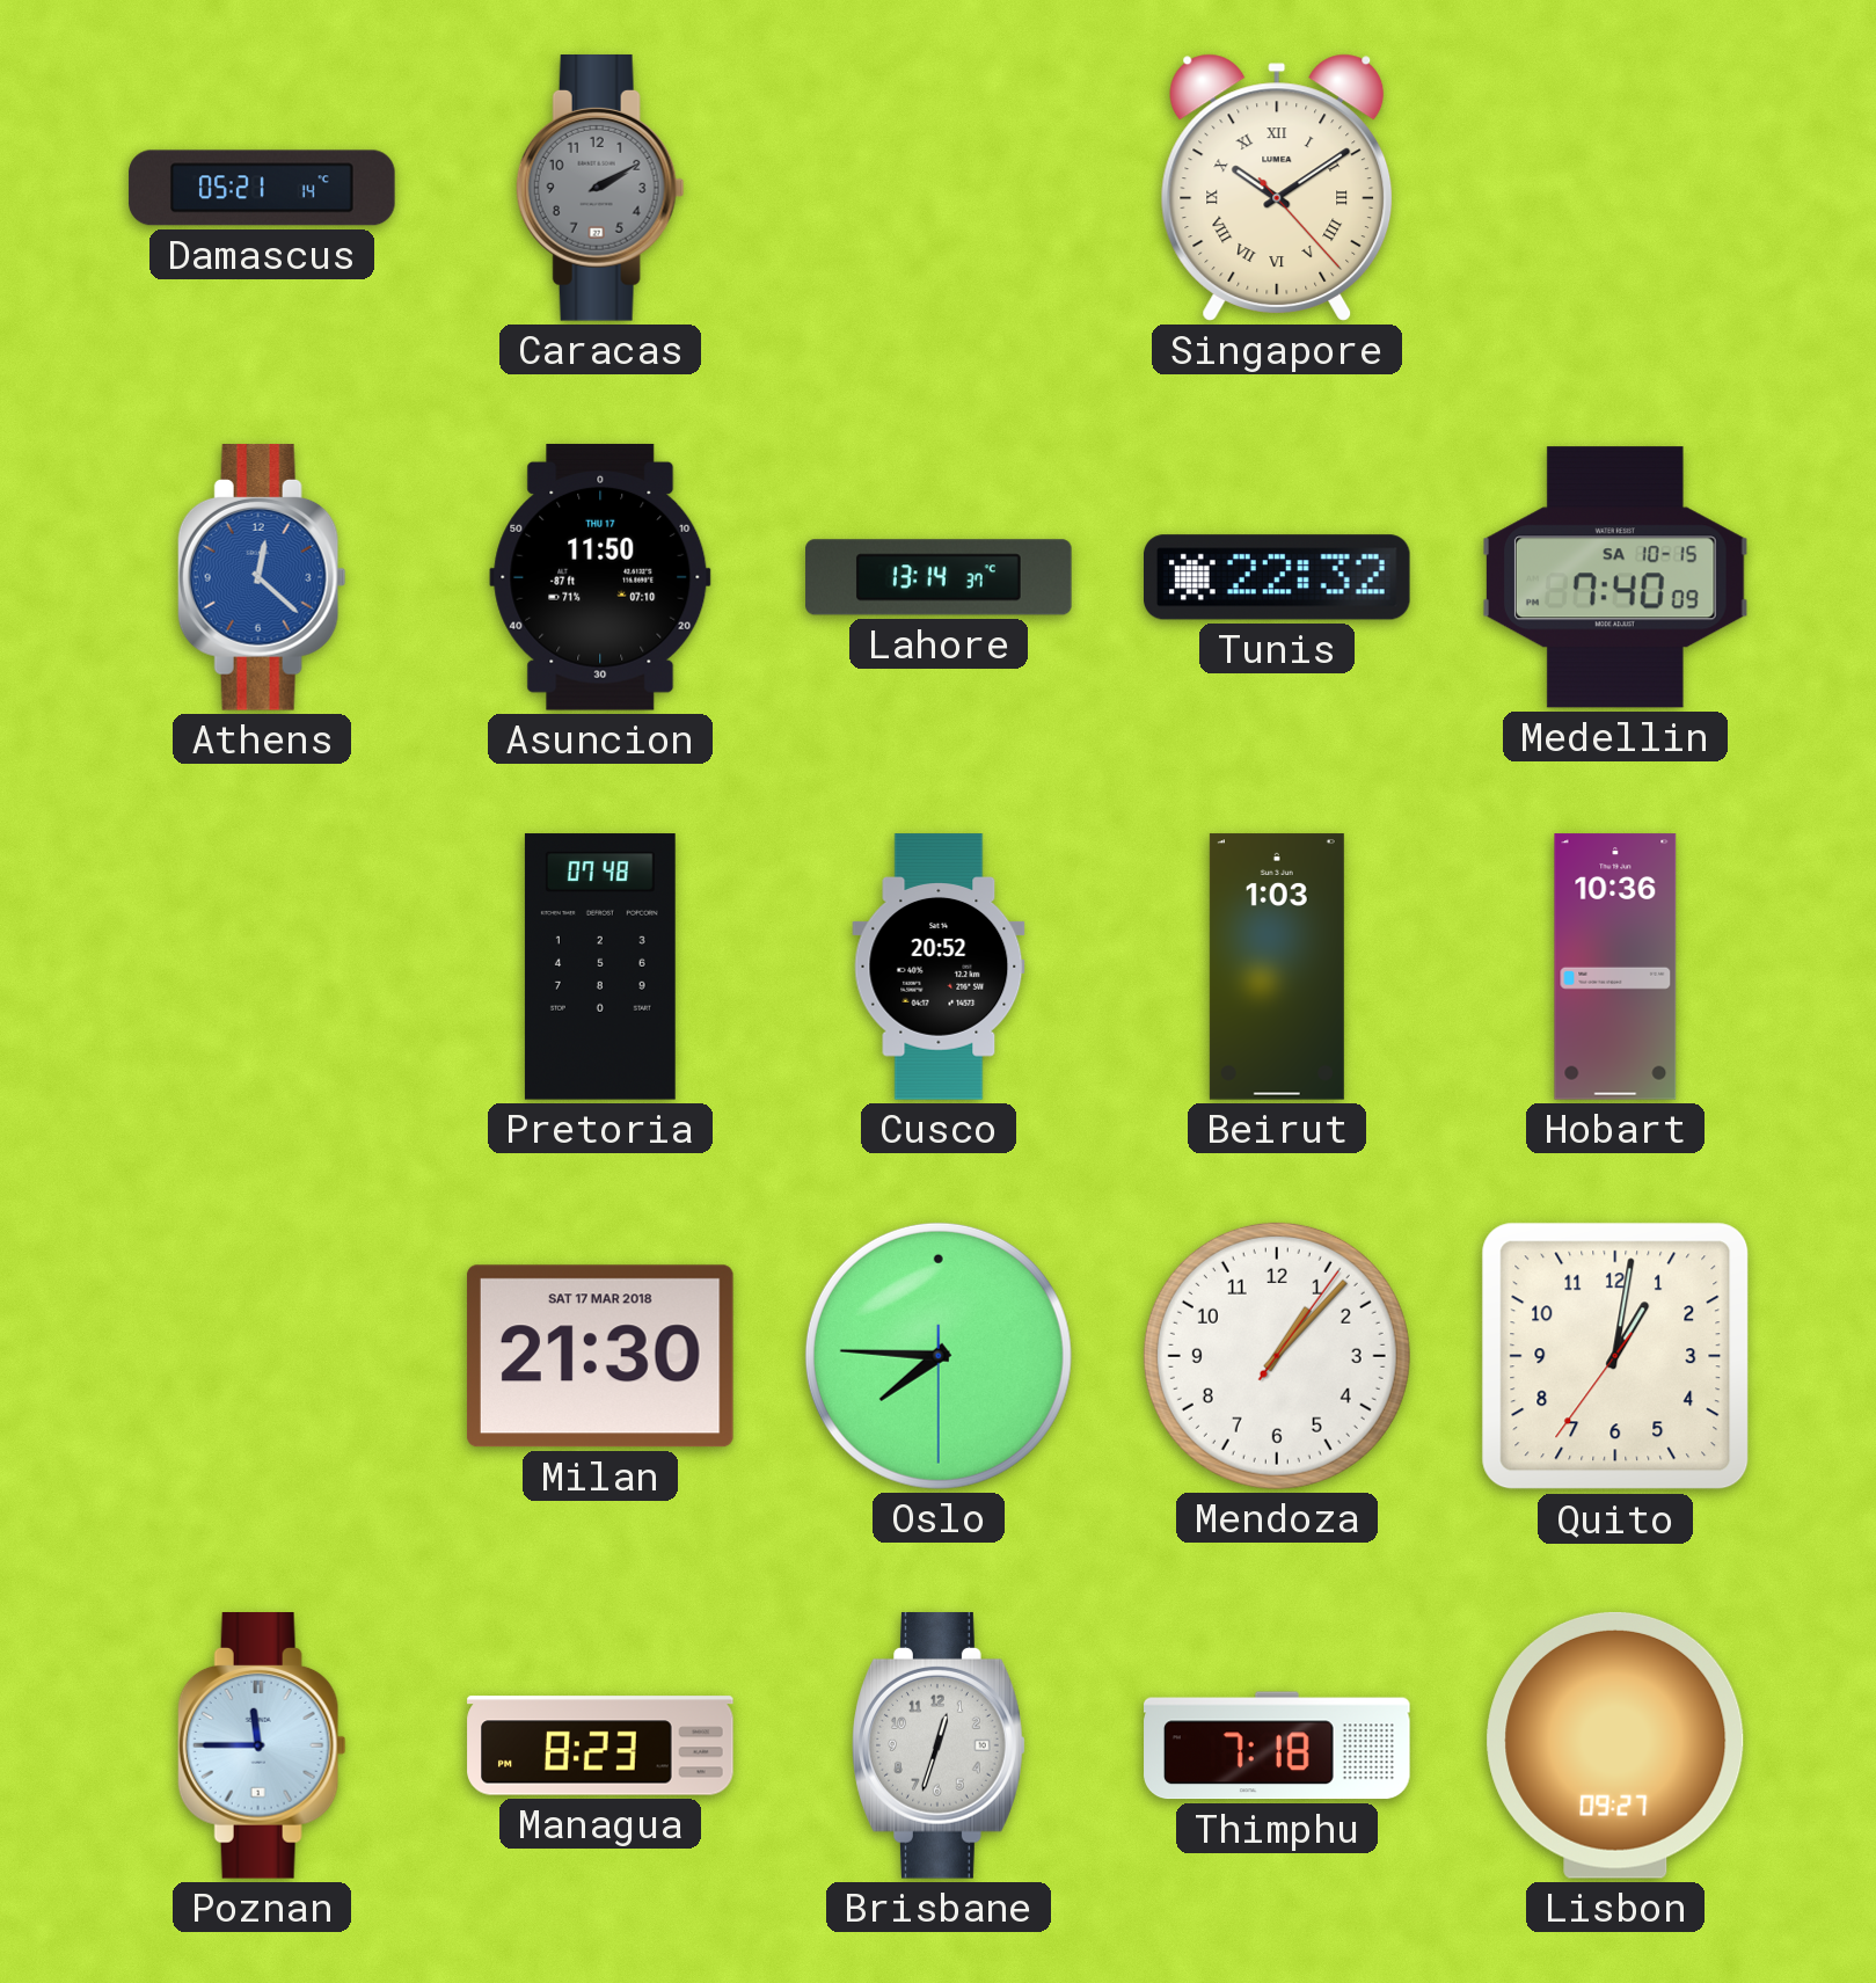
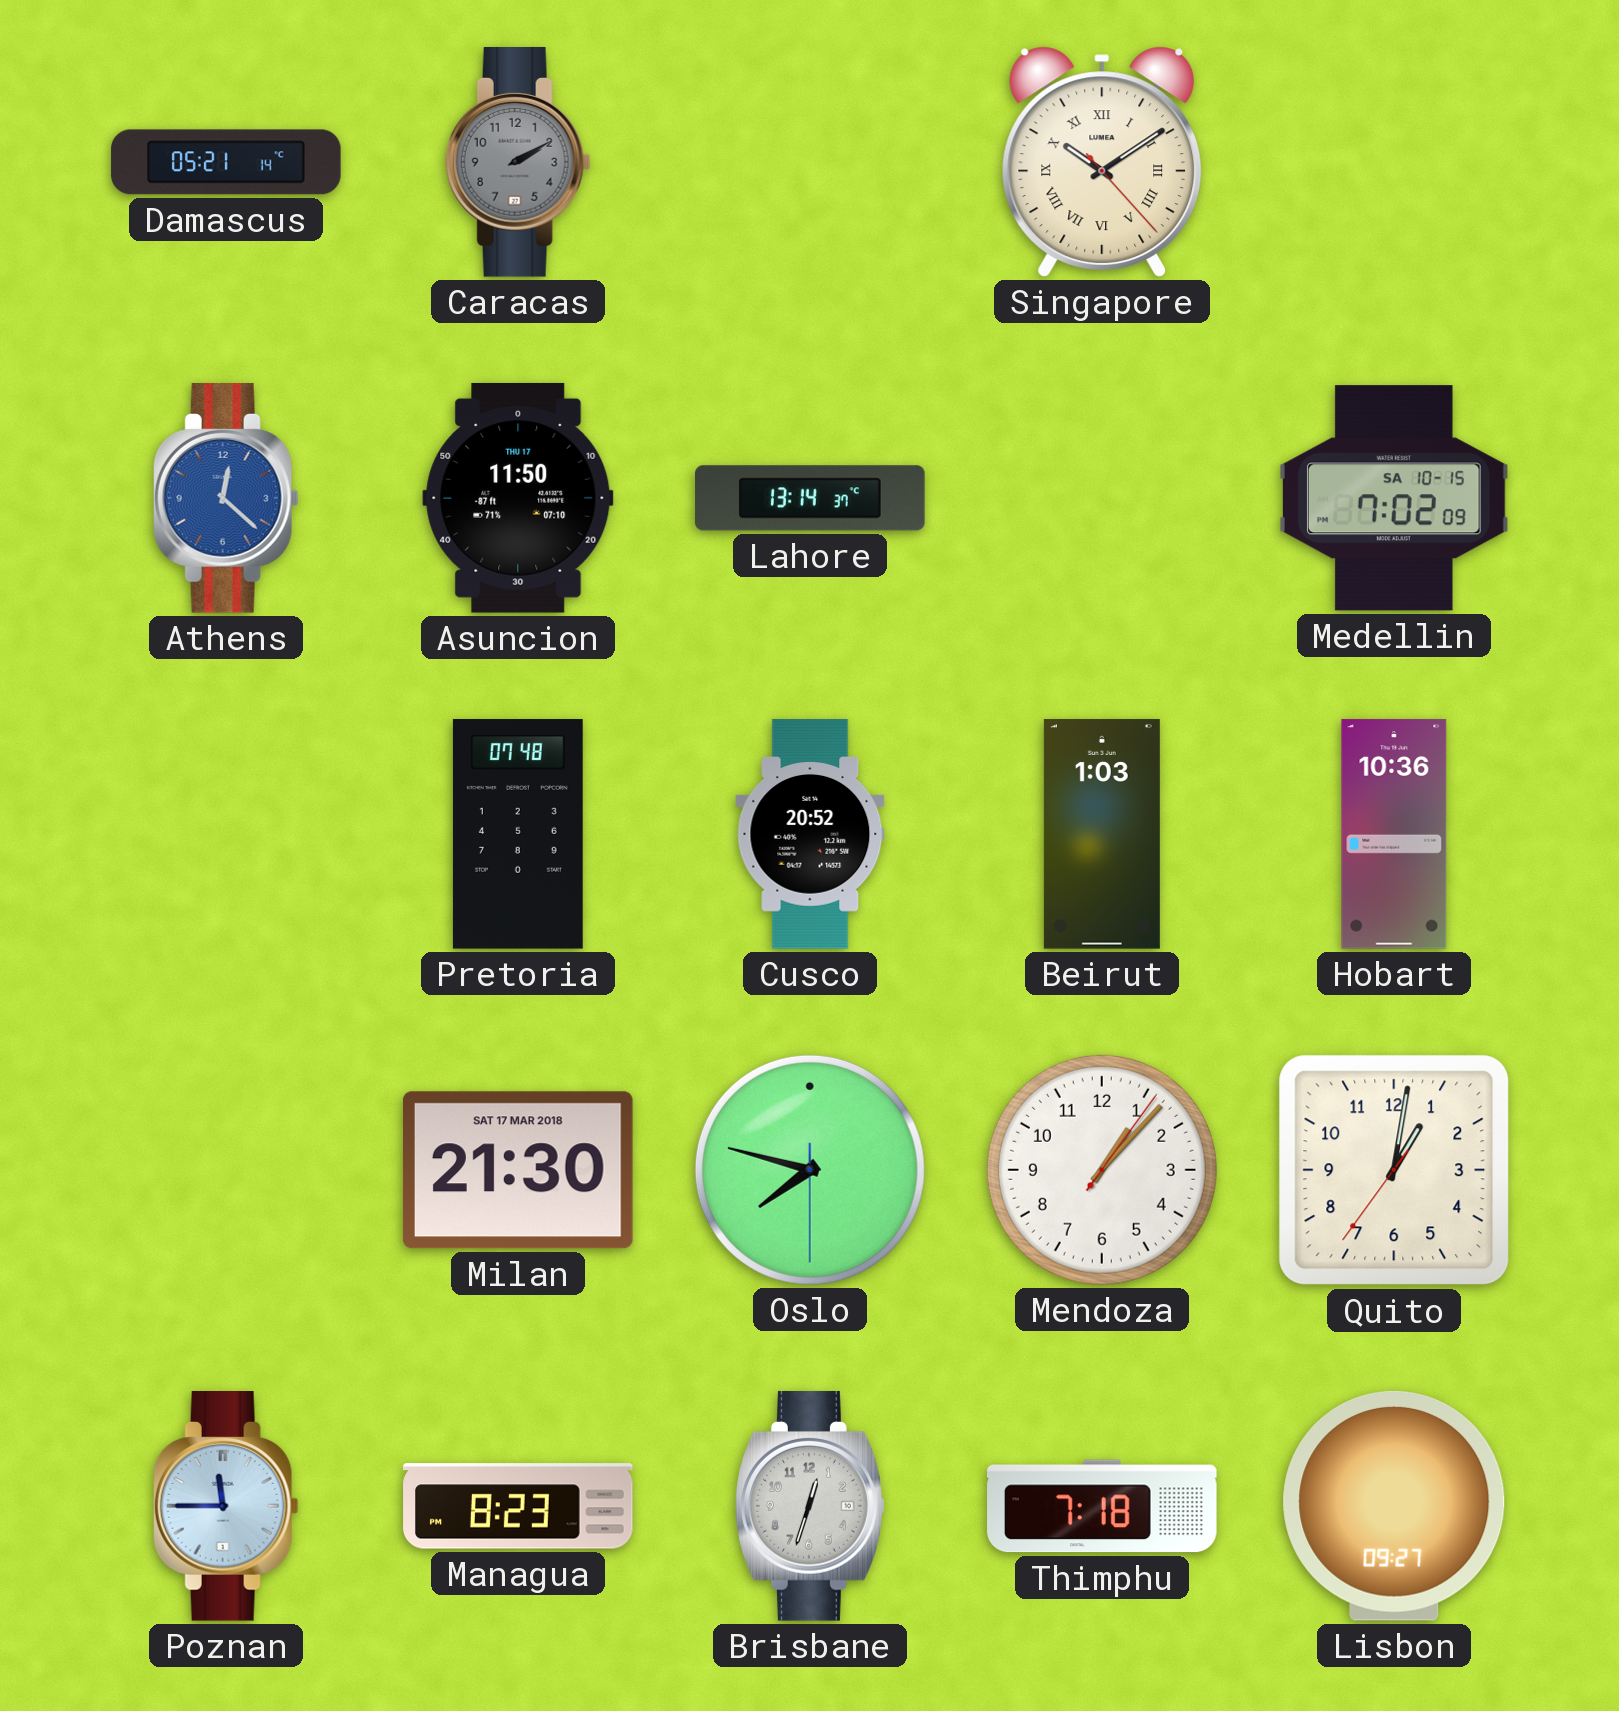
Tunis: 22:32 -> none (1278, 577)
Medellin: 7:40 -> 7:02 (1394, 498)
Oslo: 7:45 -> 7:47 (810, 1170)
